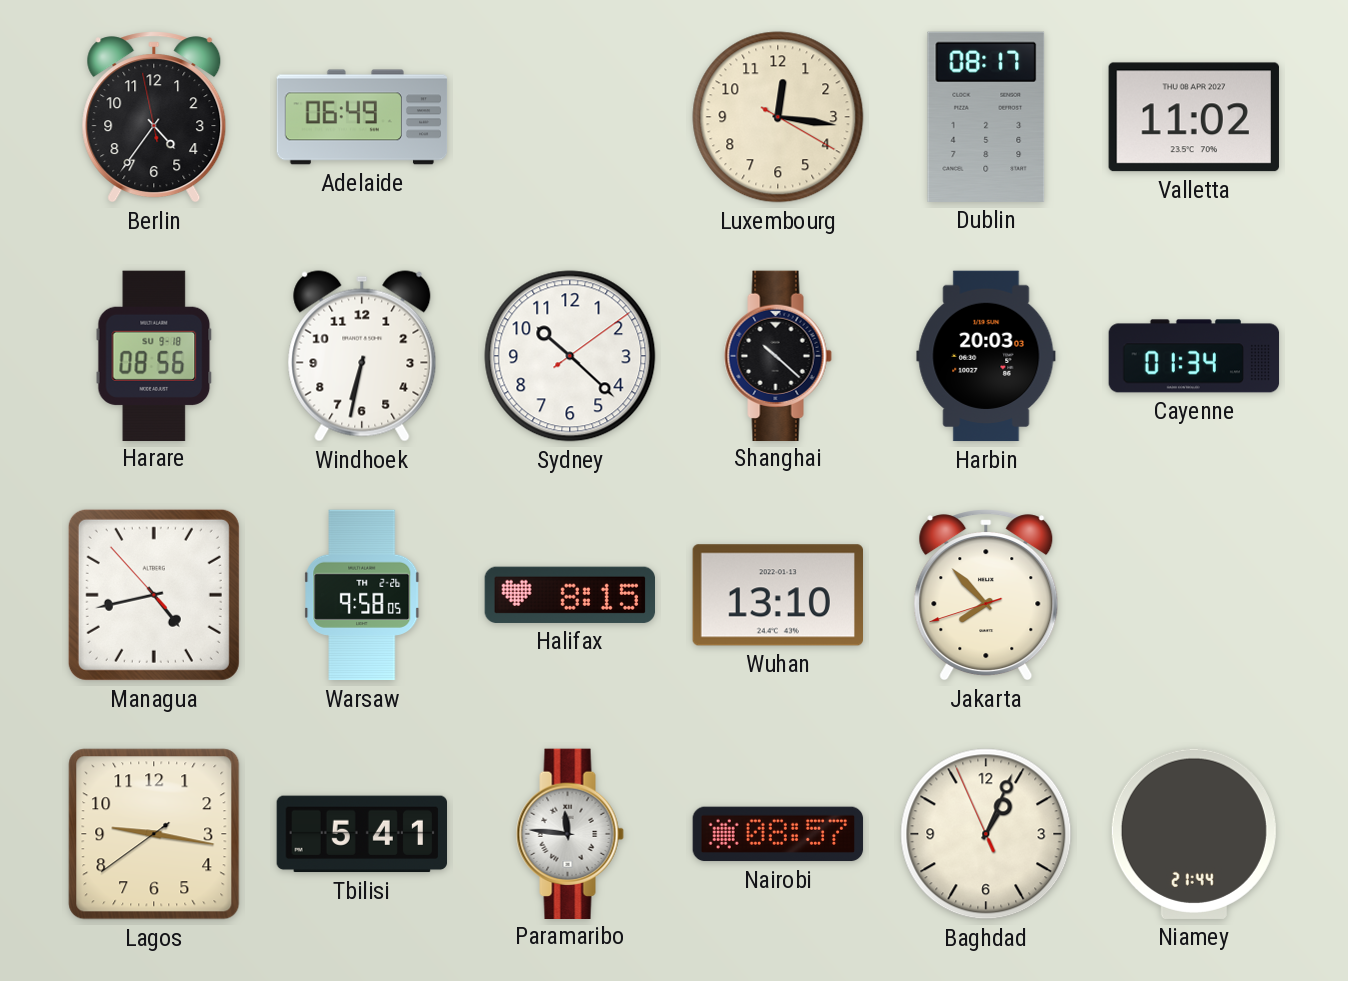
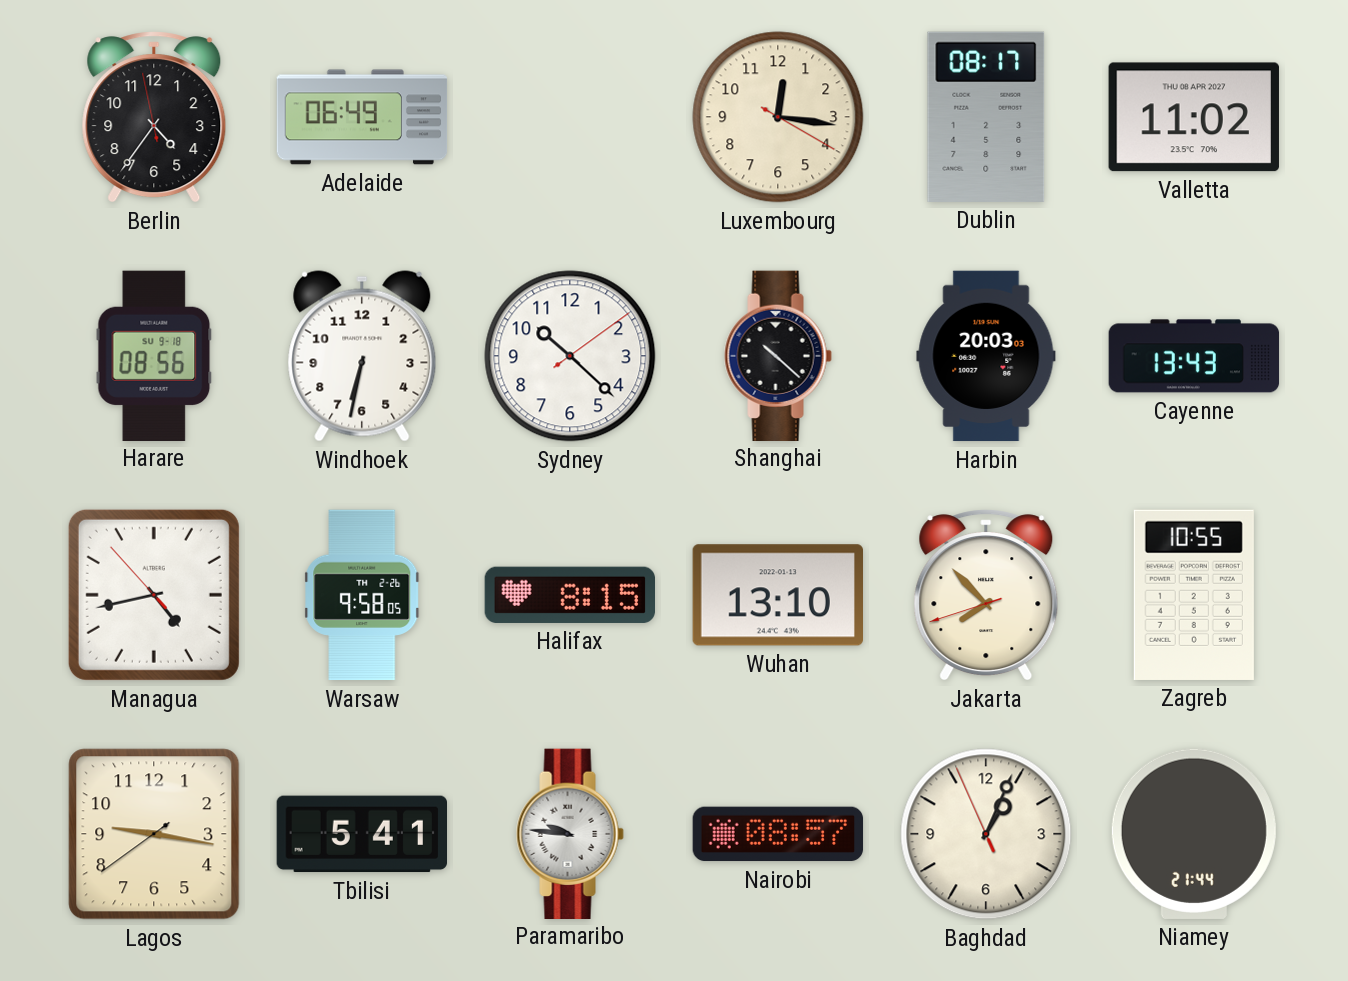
Cayenne: 01:34 -> 13:43 (1194, 356)
Zagreb: none -> 10:55 (1194, 595)
Paramaribo: 11:46 -> 9:46 (570, 833)
